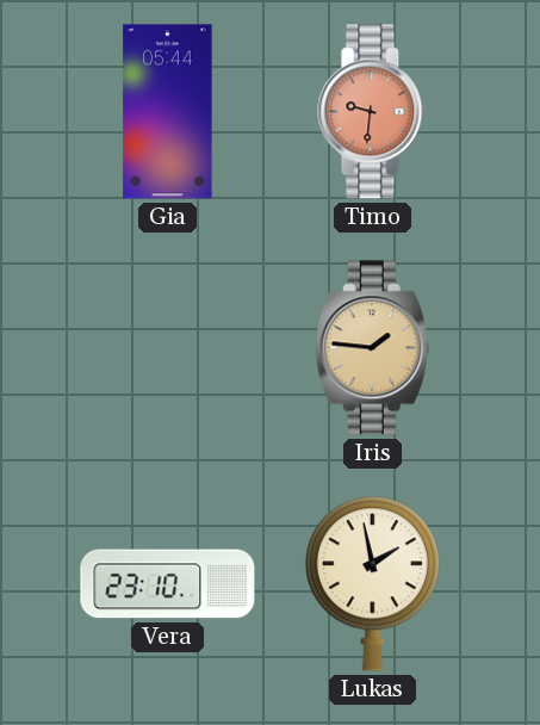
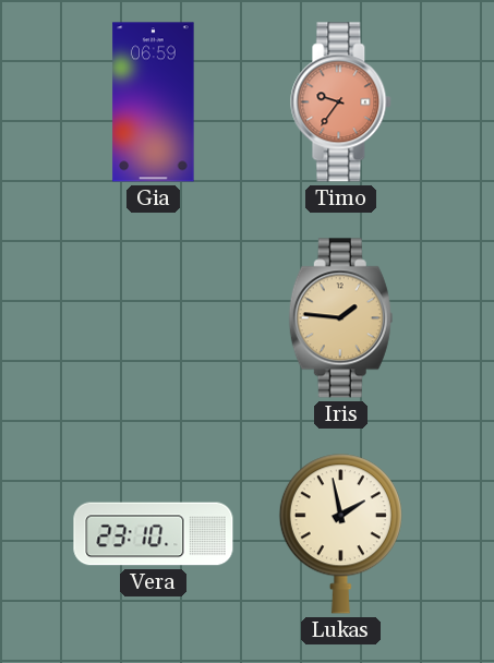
Gia: 05:44 -> 06:59 (154, 103)
Timo: 9:31 -> 9:36 (341, 103)
